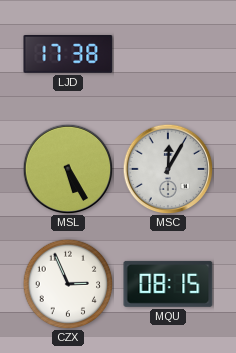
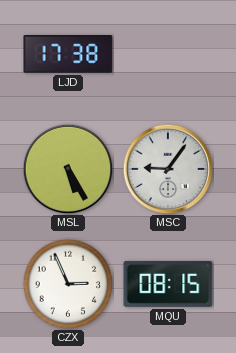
MSC: 12:05 -> 9:06 (168, 169)
